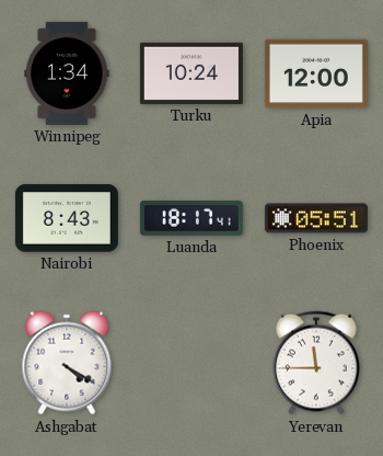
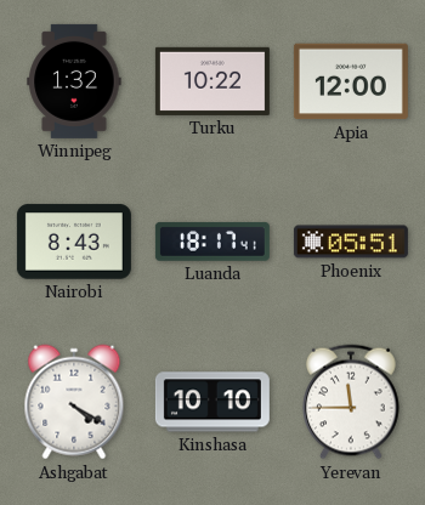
Winnipeg: 1:34 -> 1:32 (74, 81)
Turku: 10:24 -> 10:22 (212, 81)
Kinshasa: none -> 10:10 (212, 402)
